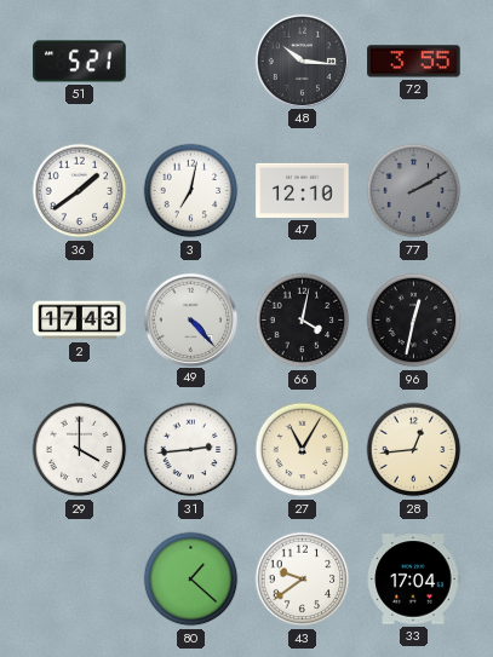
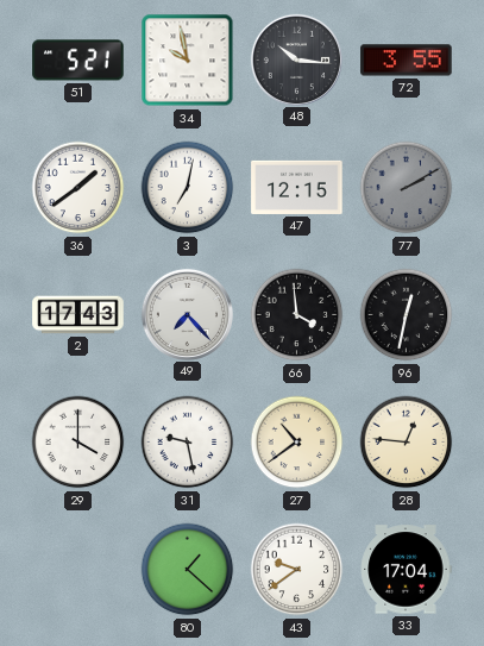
34: none -> 9:58 (188, 61)
47: 12:10 -> 12:15 (297, 187)
49: 4:23 -> 7:23 (187, 314)
66: 4:02 -> 3:59 (297, 315)
31: 2:44 -> 9:28 (188, 443)
27: 11:05 -> 10:39 (297, 443)
28: 12:44 -> 12:46 (407, 443)
